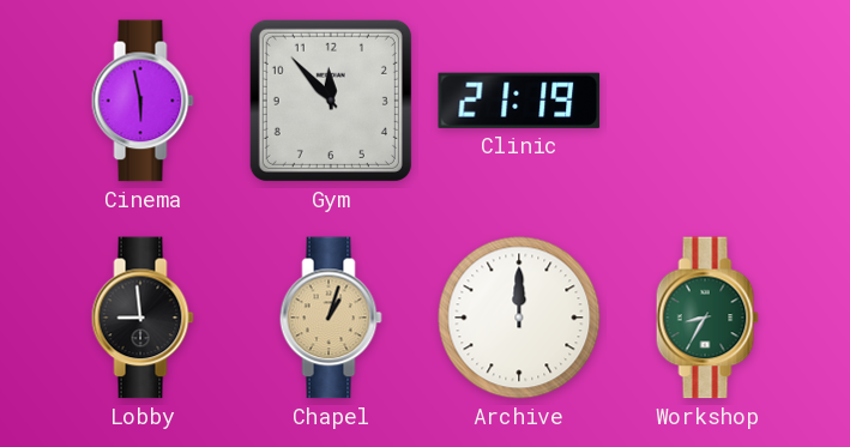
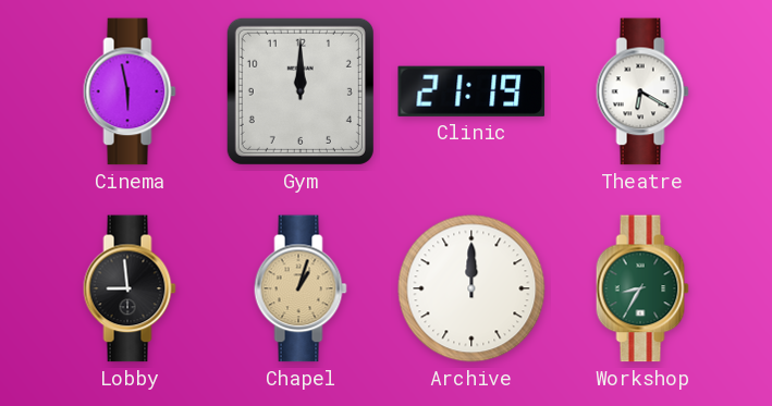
Gym: 11:53 -> 12:00 (301, 91)
Theatre: none -> 6:20 (642, 91)
